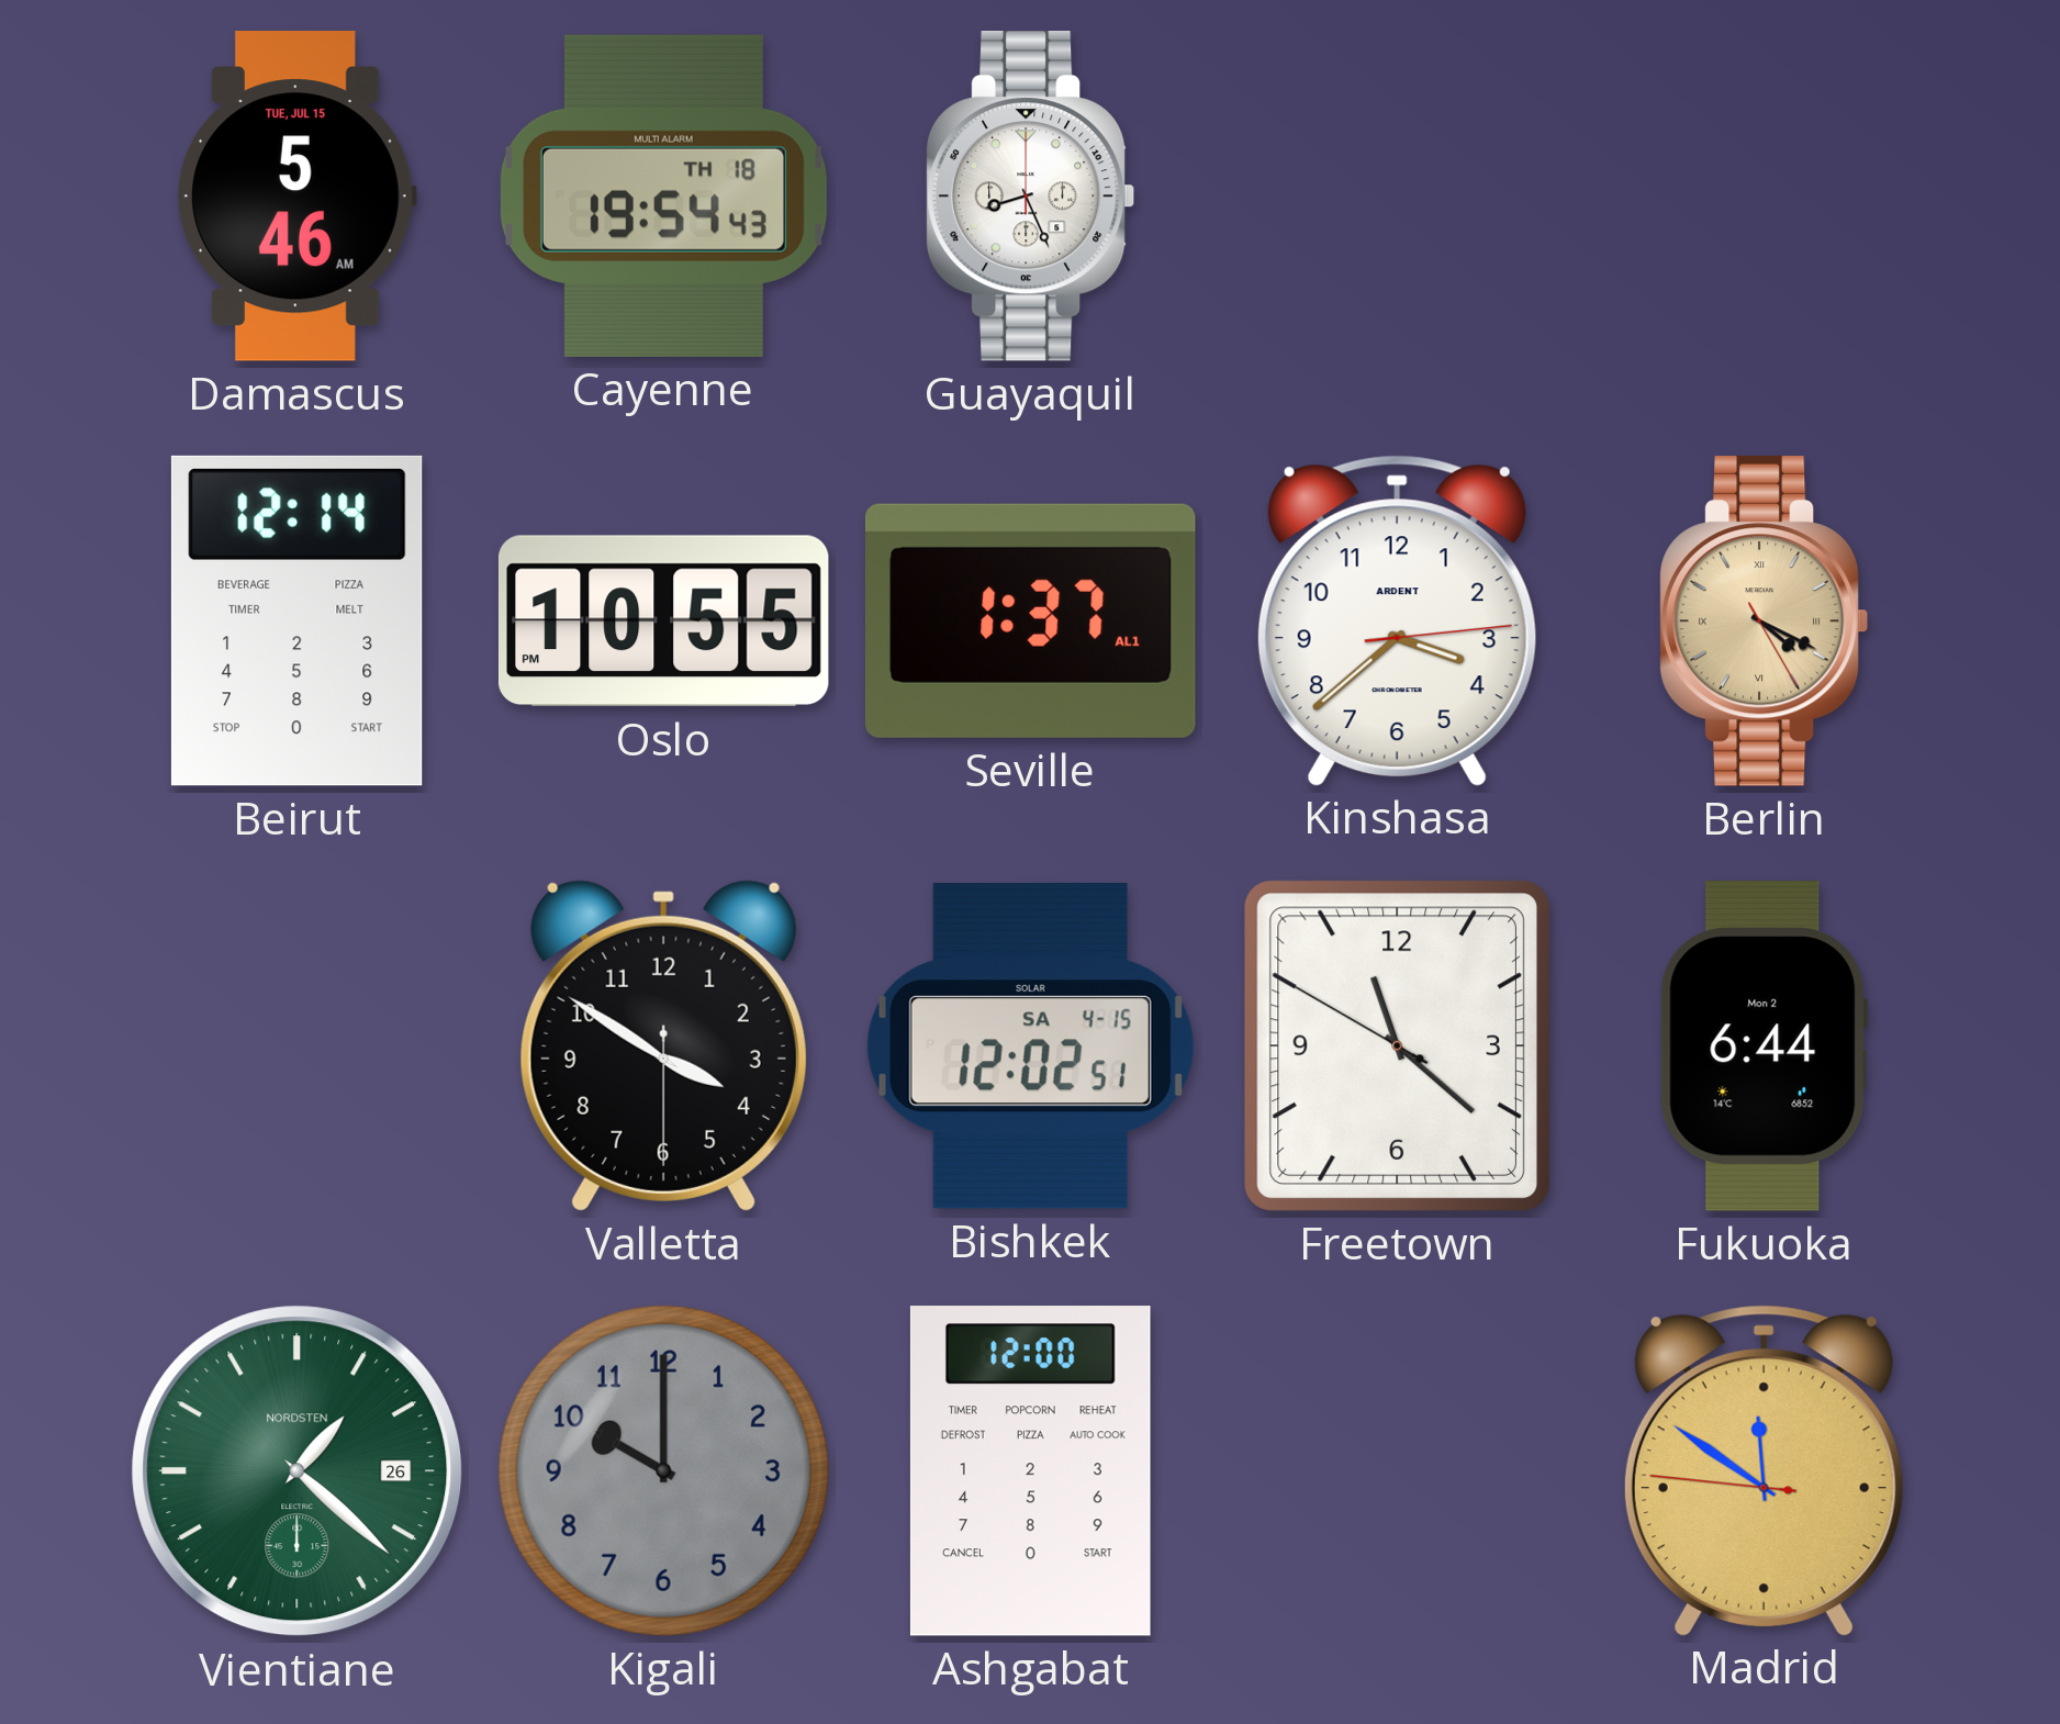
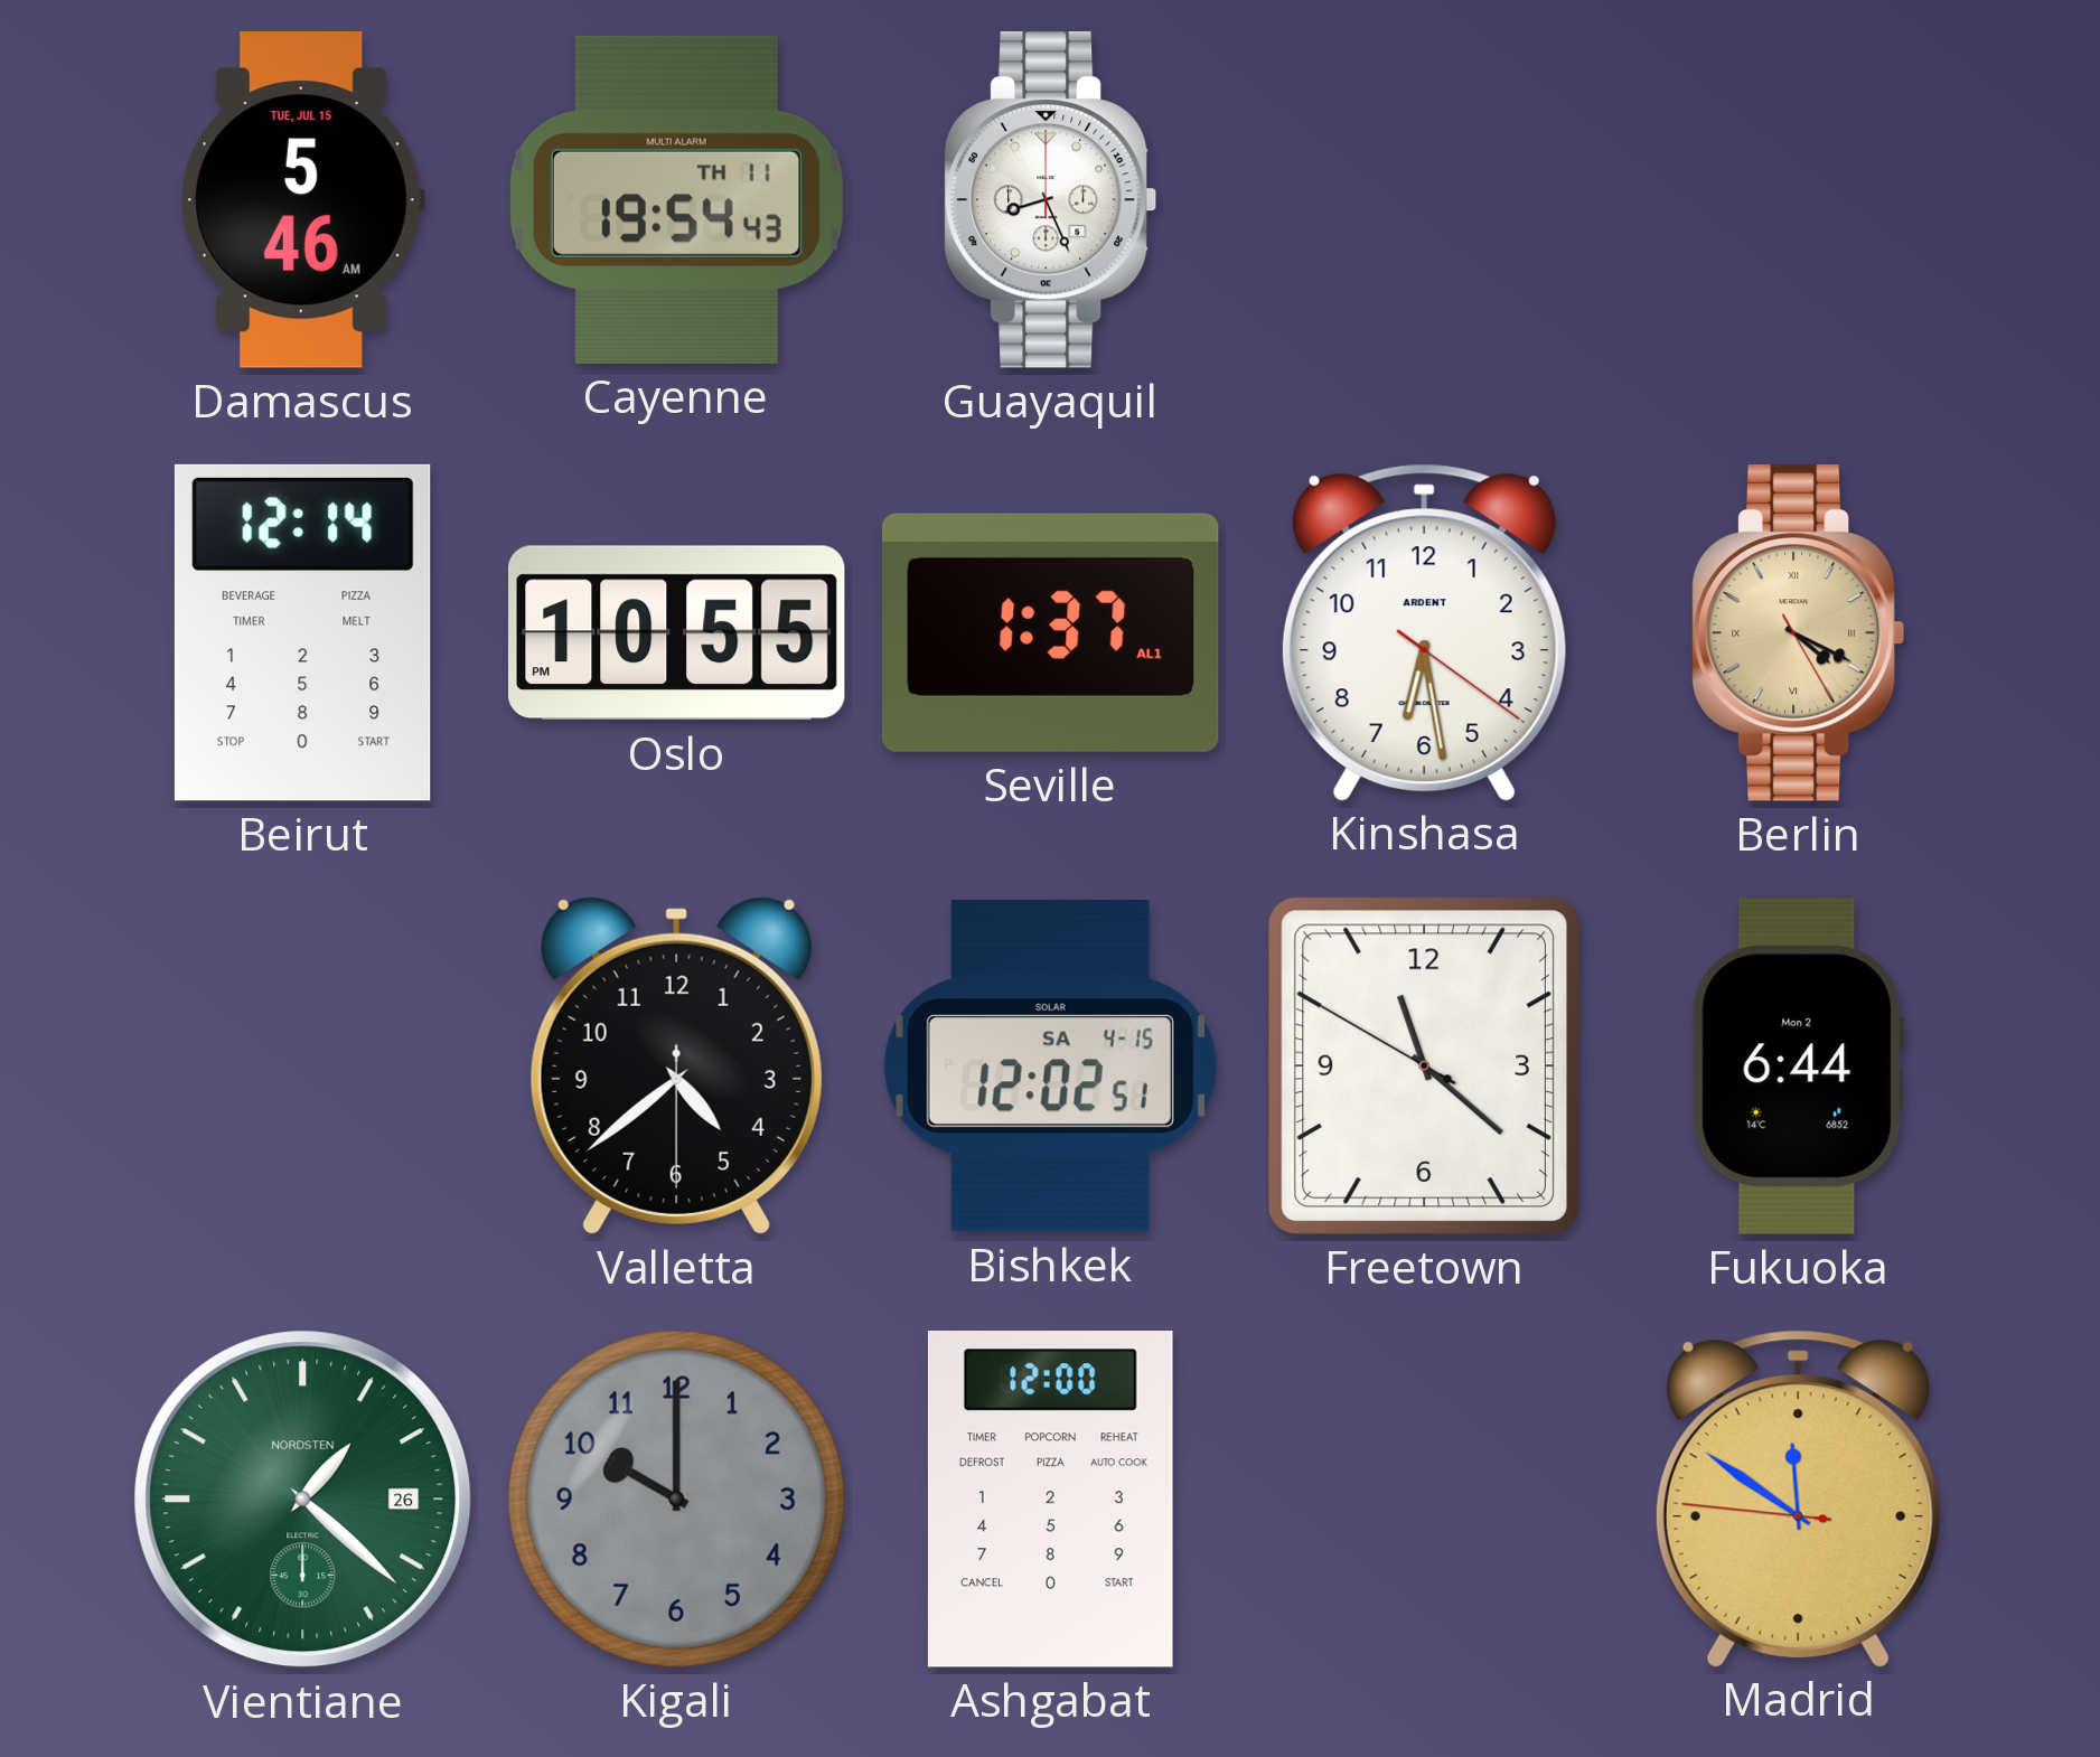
Cayenne date: TH 18 -> TH 11 (676, 199)
Kinshasa: 3:38 -> 6:28 (1424, 632)
Valletta: 3:50 -> 4:38 (676, 1065)
